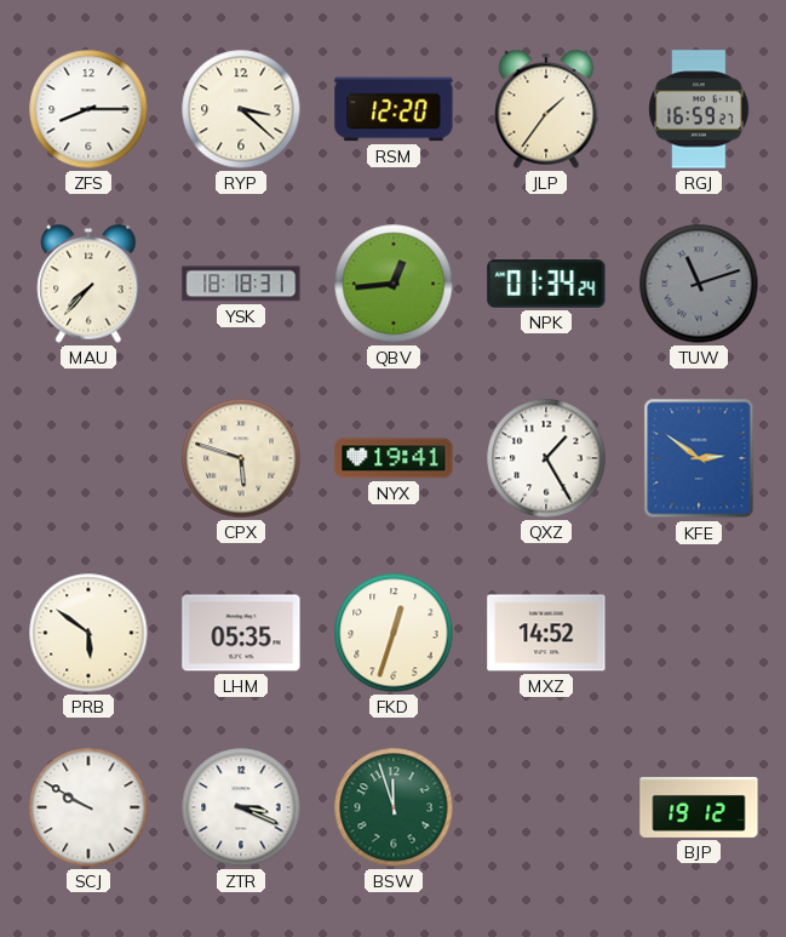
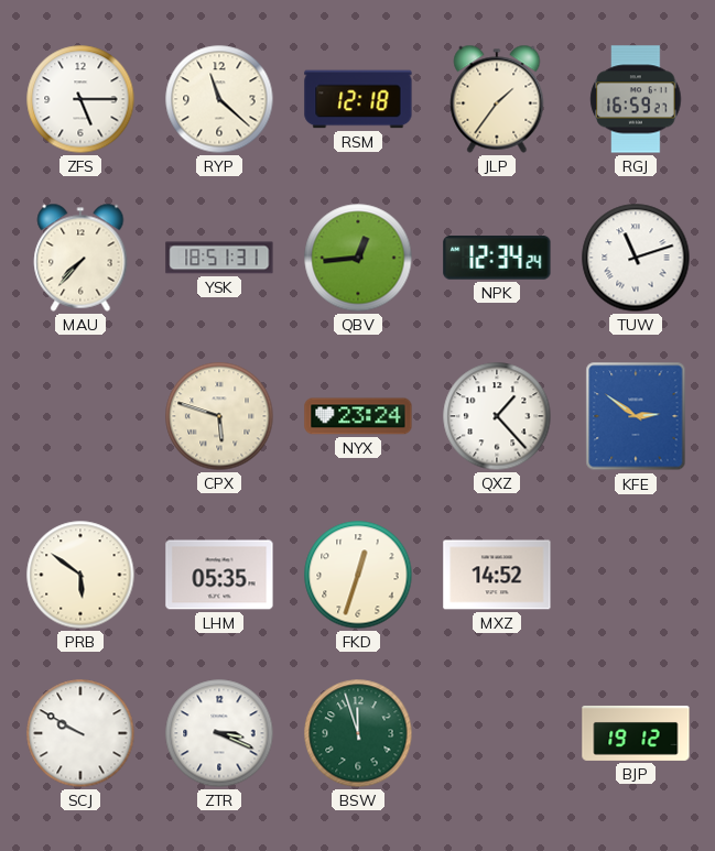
ZFS: 8:15 -> 5:15 (80, 99)
RYP: 3:22 -> 11:22 (219, 99)
RSM: 12:20 -> 12:18 (358, 99)
YSK: 18:18 -> 18:51 (219, 258)
NPK: 01:34 -> 12:34 (497, 259)
TUW dial: grey -> white (636, 258)
NYX: 19:41 -> 23:24 (358, 416)
QXZ: 1:25 -> 1:23 (497, 416)
